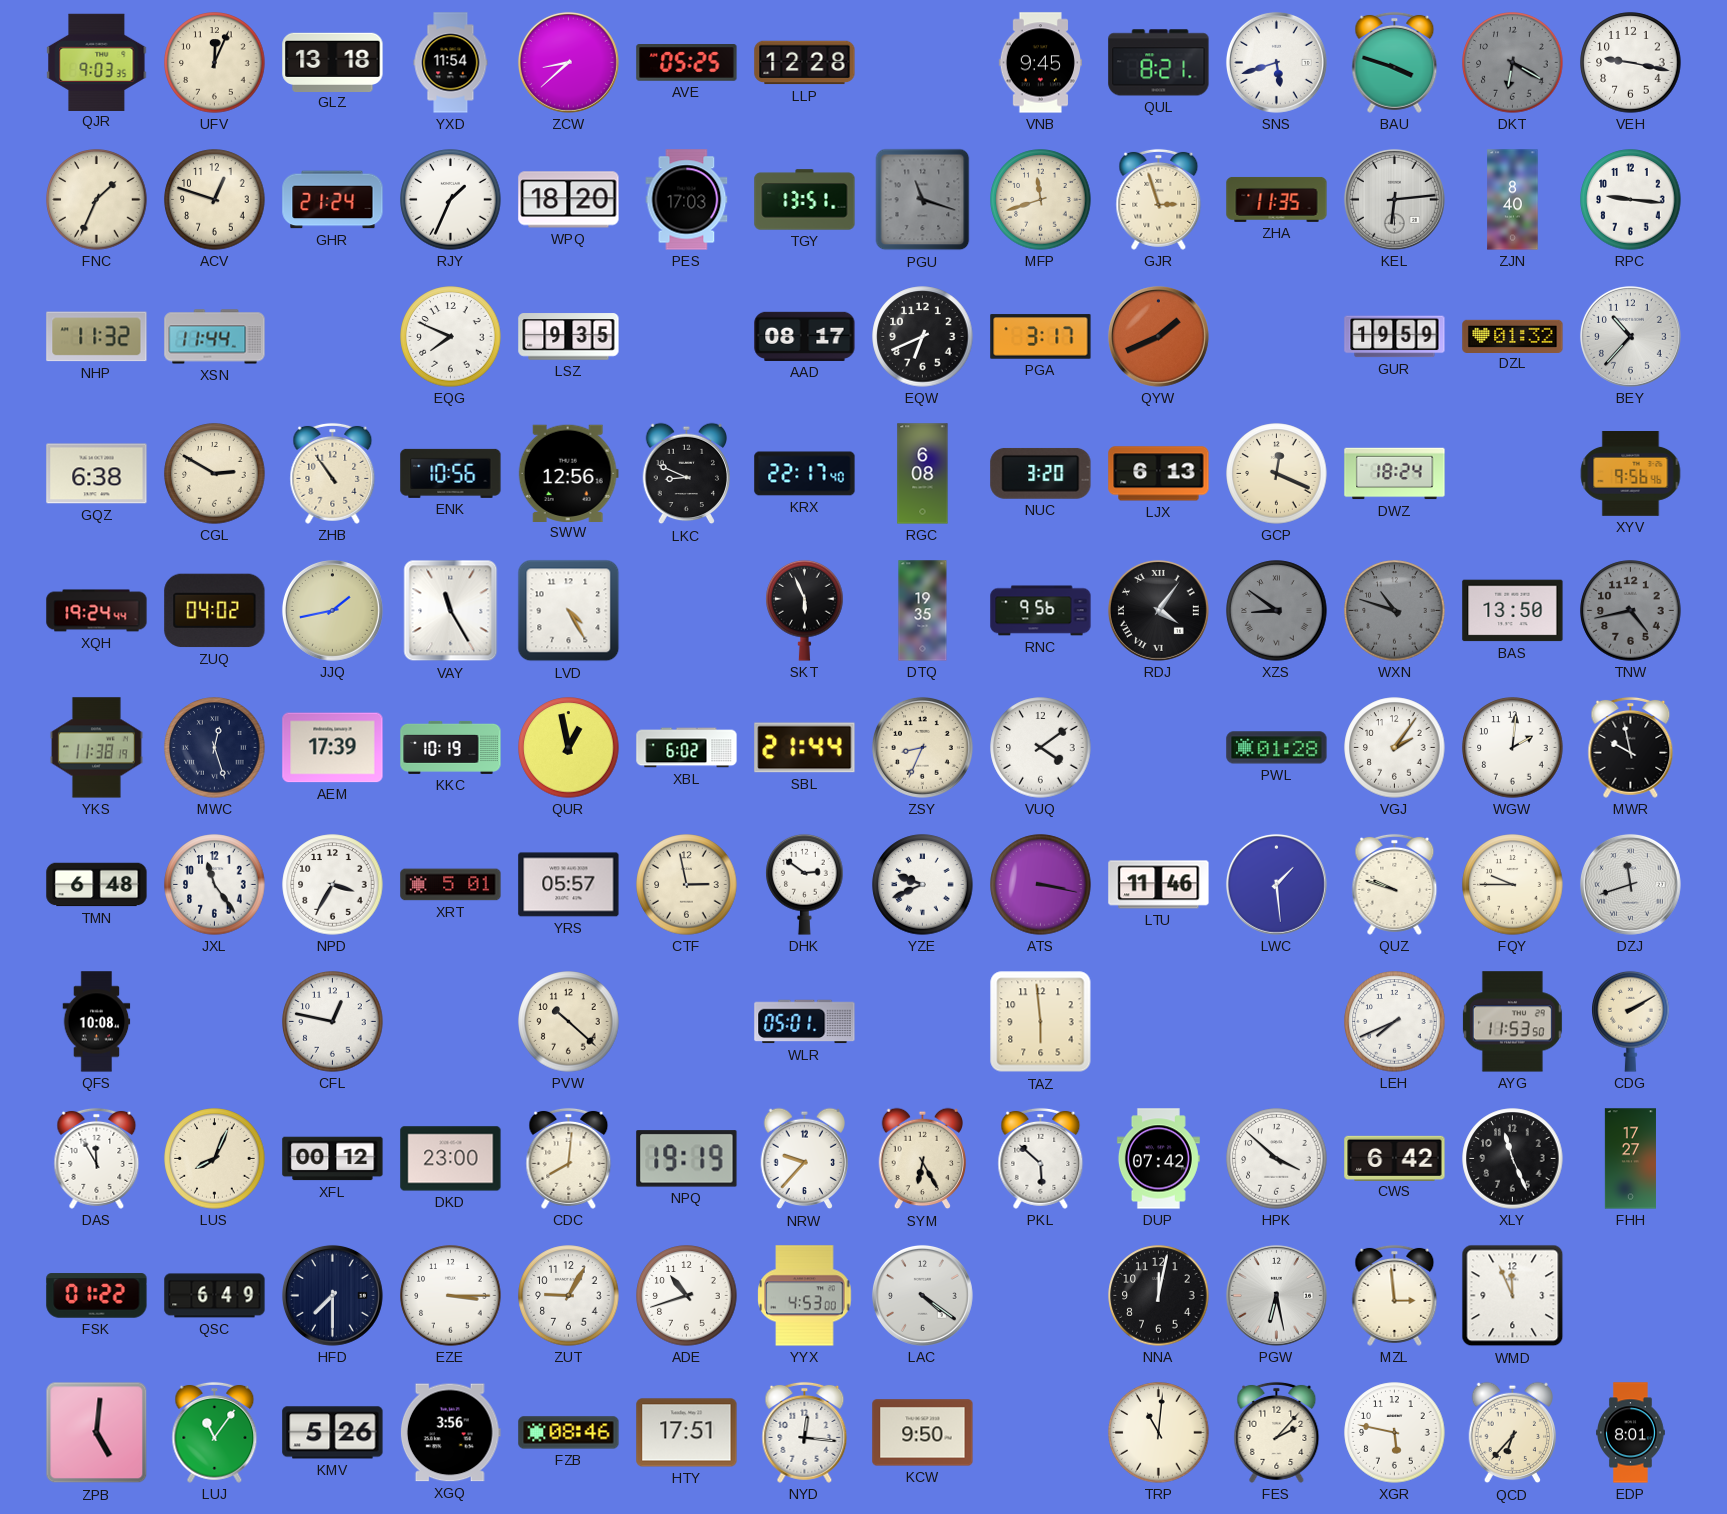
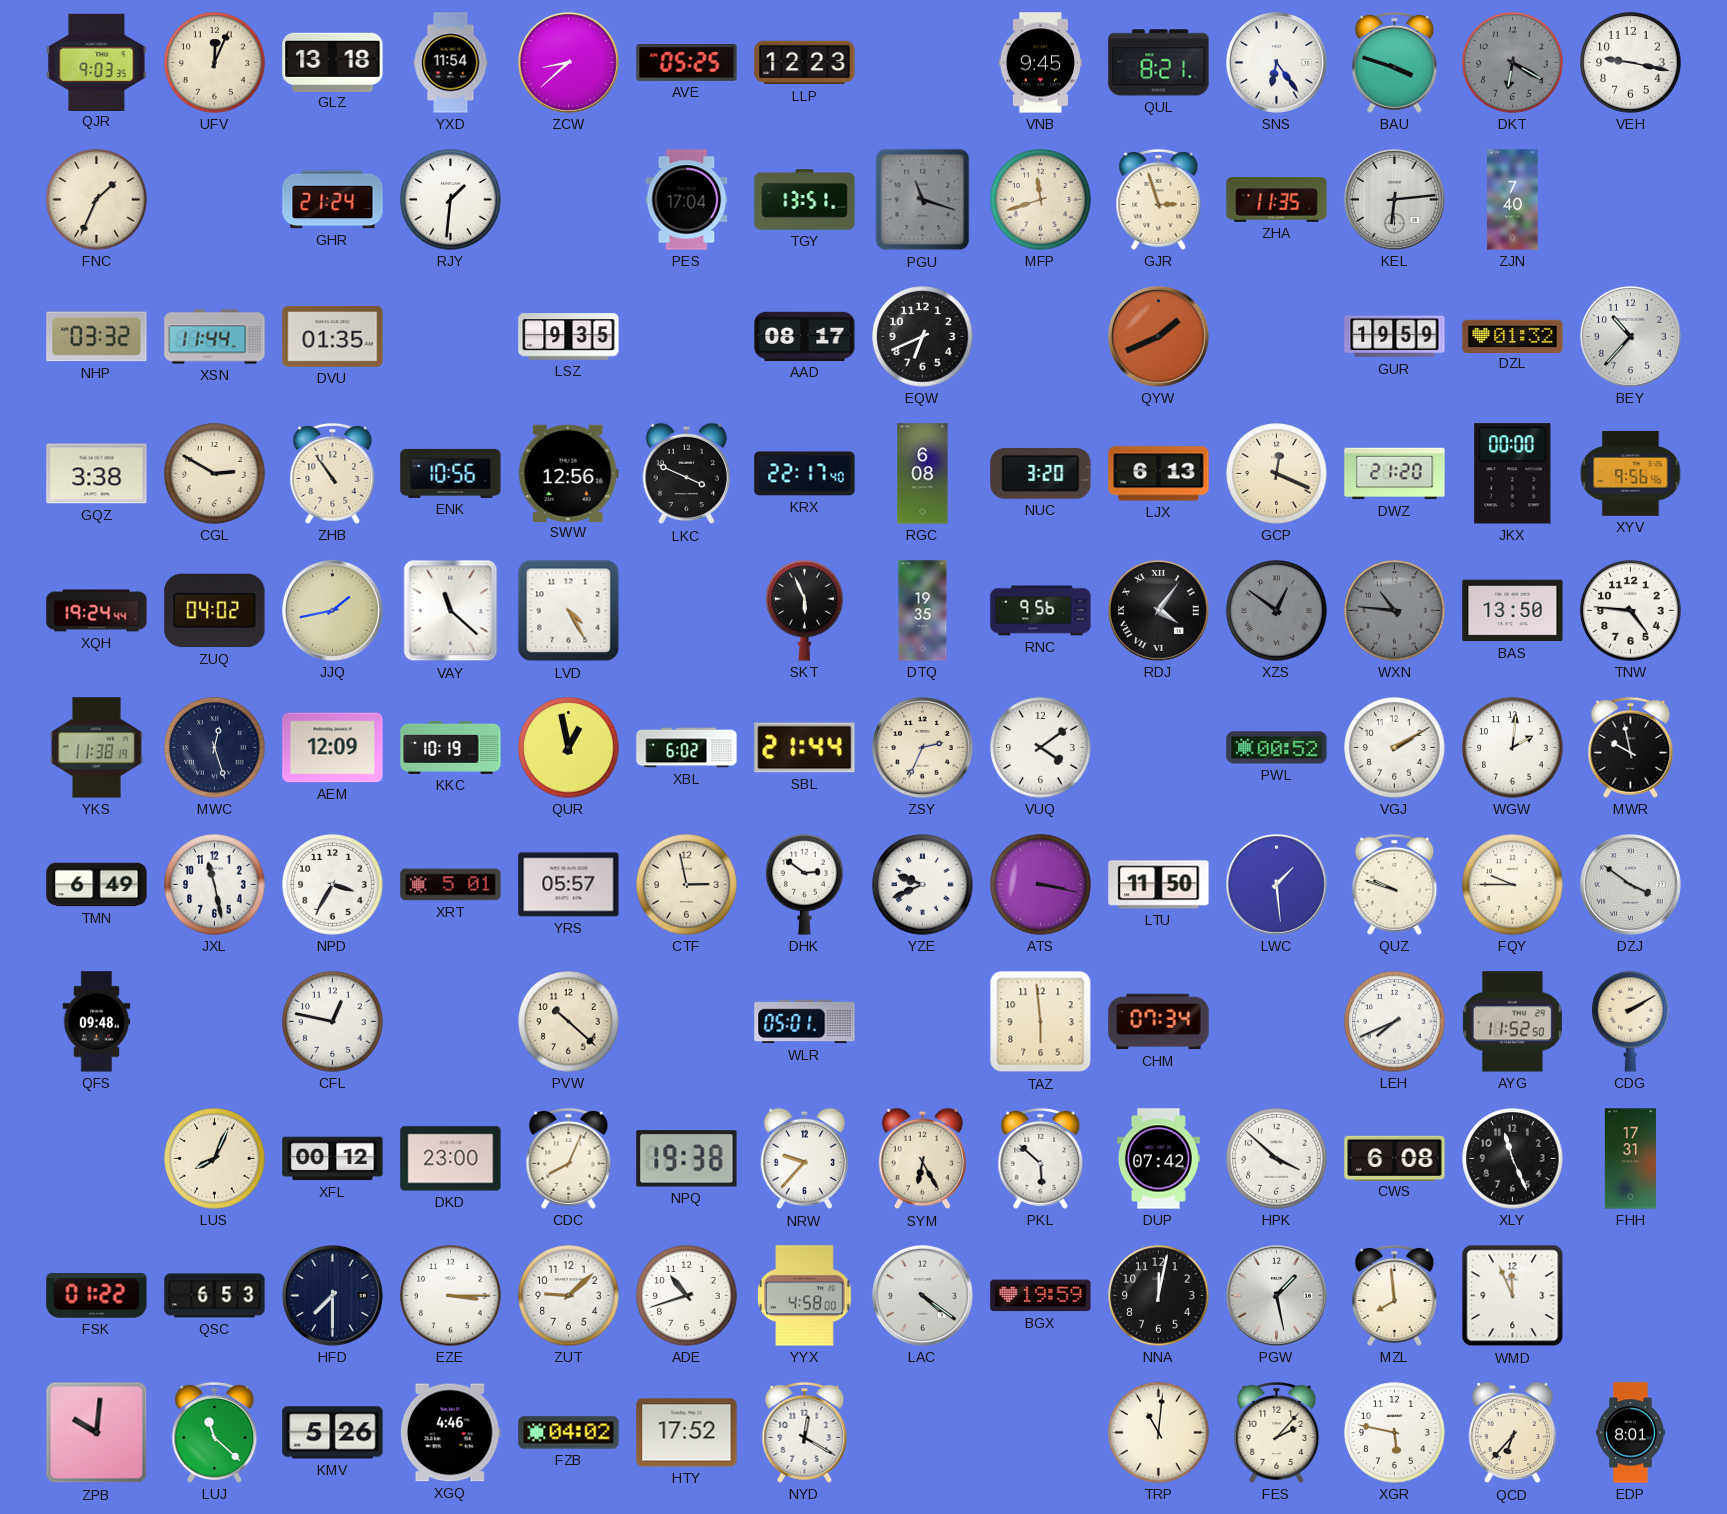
LLP: 12:28 -> 12:23 (805, 63)
SNS: 5:42 -> 6:24 (1276, 62)
ACV: 12:48 -> none (215, 200)
RJY: 1:34 -> 1:31 (451, 200)
WPQ: 18:20 -> none (569, 200)
PES: 17:03 -> 17:04 (687, 200)
ZJN: 8:40 -> 7:40 (1513, 200)
RPC: 9:16 -> none (1631, 200)
NHP: 11:32 -> 03:32 (97, 337)
DVU: none -> 01:35 (333, 336)
EQG: 7:49 -> none (451, 337)
PGA: 3:17 -> none (1041, 337)
GQZ: 6:38 -> 3:38 (97, 474)
LKC: 8:49 -> 3:49 (686, 474)
DWZ: 18:24 -> 21:20 (1395, 474)
JKX: none -> 00:00 (1513, 474)
VAY: 11:25 -> 11:22 (451, 611)
XZS: 8:51 -> 12:51 (1277, 611)
WXN: 10:48 -> 10:46 (1395, 611)
TNW: 4:43 -> 4:46 (1631, 611)
TNW dial: grey -> white (1631, 611)
AEM: 17:39 -> 12:09 (333, 748)
ZSY: 8:34 -> 2:34 (922, 747)
PWL: 01:28 -> 00:52 (1277, 748)
VGJ: 2:06 -> 2:10 (1395, 748)
TMN: 6:48 -> 6:49 (97, 885)
JXL: 11:24 -> 11:28 (215, 885)
LTU: 11:46 -> 11:50 (1159, 885)
DZJ: 11:42 -> 3:51 (1630, 884)
QFS: 10:08 -> 09:48 (97, 1022)
CHM: none -> 07:34 (1159, 1022)
AYG: 11:53 -> 11:52 (1512, 1022)
DAS: 11:55 -> none (97, 1158)
CDC: 8:01 -> 8:04 (569, 1158)
NPQ: 19:19 -> 19:38 (687, 1159)
CWS: 6:42 -> 6:08 (1395, 1158)
FHH: 17:27 -> 17:31 (1630, 1159)
QSC: 6:49 -> 6:53 (215, 1296)
ZUT: 9:05 -> 9:08 (569, 1296)
YYX: 4:53 -> 4:58 (805, 1296)
BGX: none -> 19:59 (1041, 1296)
PGW: 6:28 -> 1:28 (1276, 1295)
MZL: 2:59 -> 7:59 (1395, 1295)
ZPB: 5:01 -> 10:01 (97, 1433)
LUJ: 11:06 -> 11:22 (215, 1432)
XGQ: 3:56 -> 4:46 (450, 1433)
FZB: 08:46 -> 04:02 (569, 1433)
HTY: 17:51 -> 17:52 (687, 1433)
NYD: 12:16 -> 12:20 (805, 1432)
KCW: 9:50 -> none (923, 1433)
